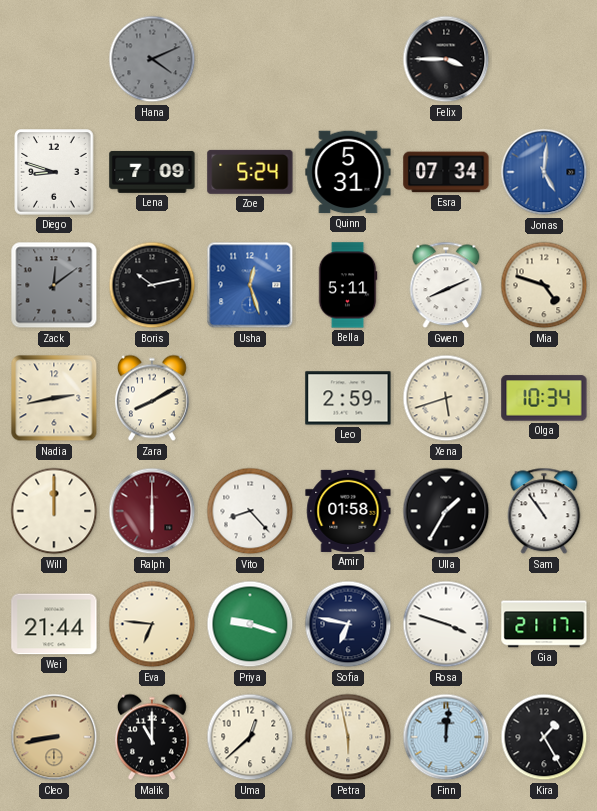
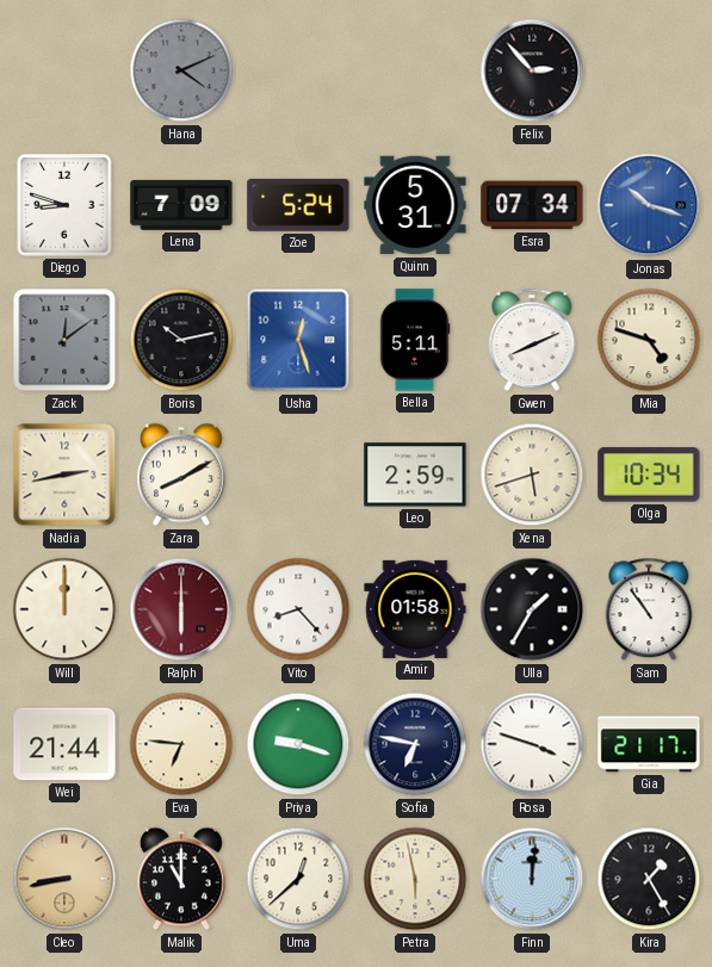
Felix: 3:45 -> 2:53 (532, 70)
Jonas: 5:01 -> 10:18 (649, 205)
